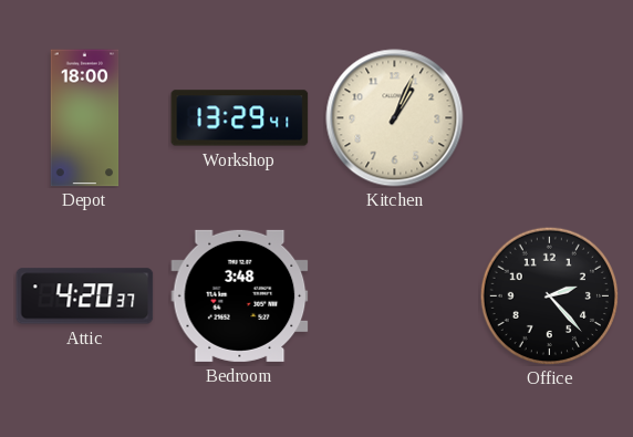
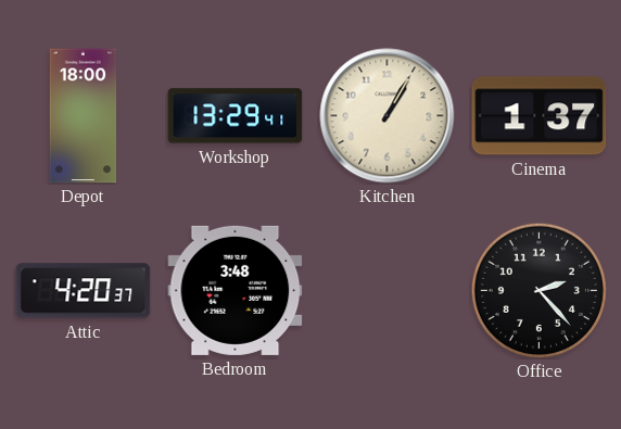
Kitchen: 1:04 -> 1:05 (388, 116)
Cinema: none -> 1:37 (540, 116)
